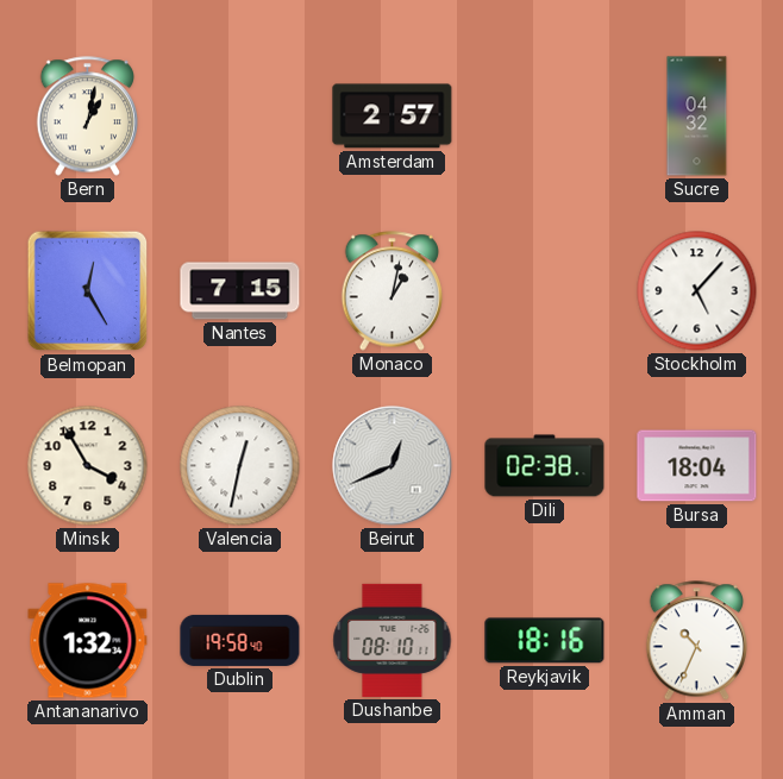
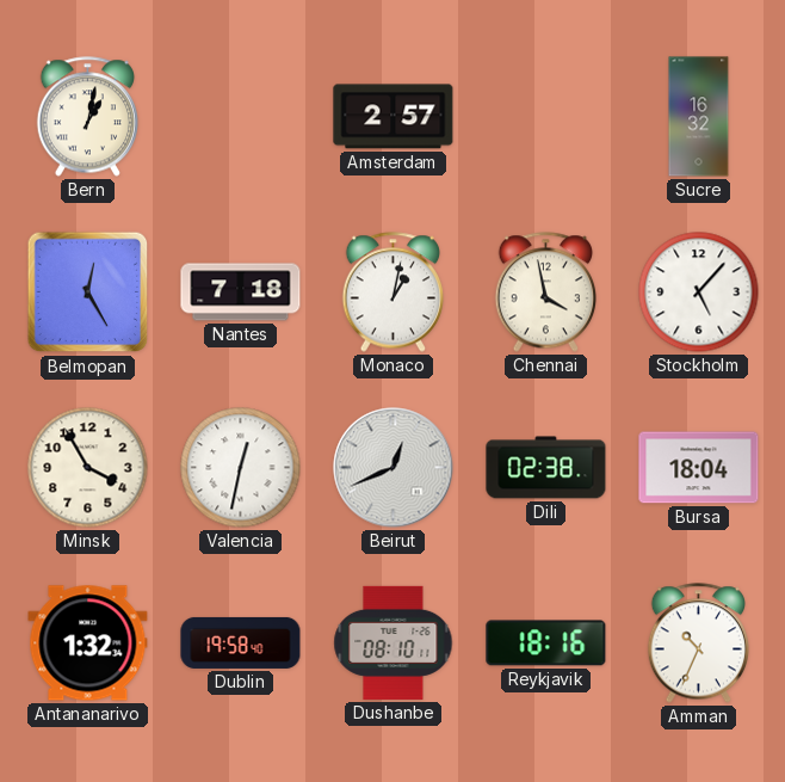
Sucre: 04:32 -> 16:32 (699, 117)
Nantes: 7:15 -> 7:18 (241, 293)
Chennai: none -> 3:58 (545, 293)
